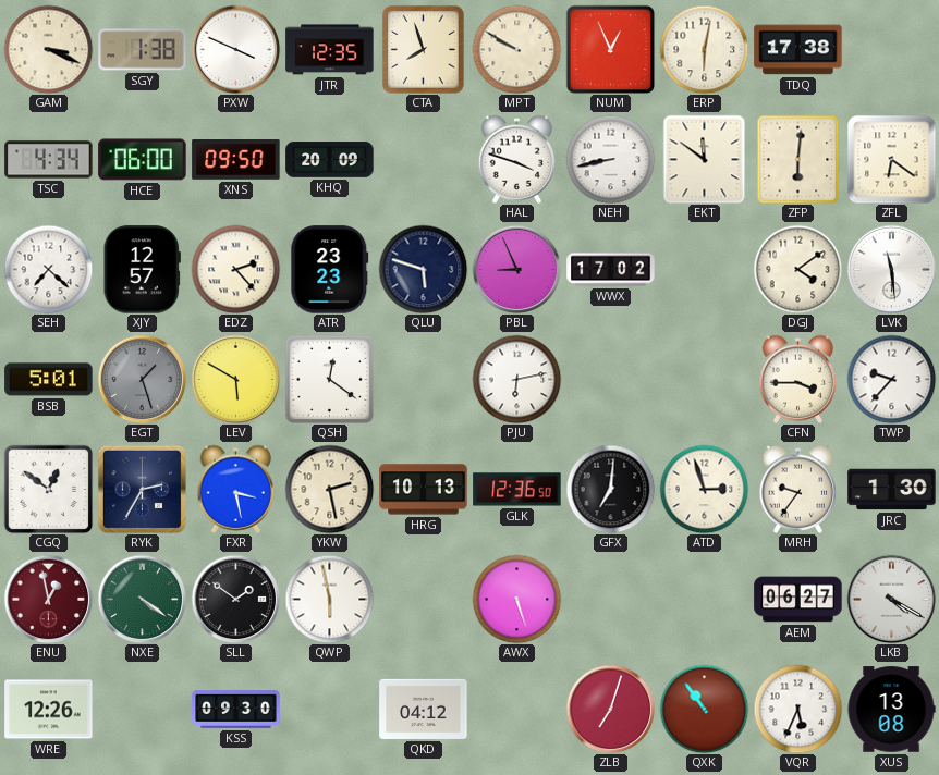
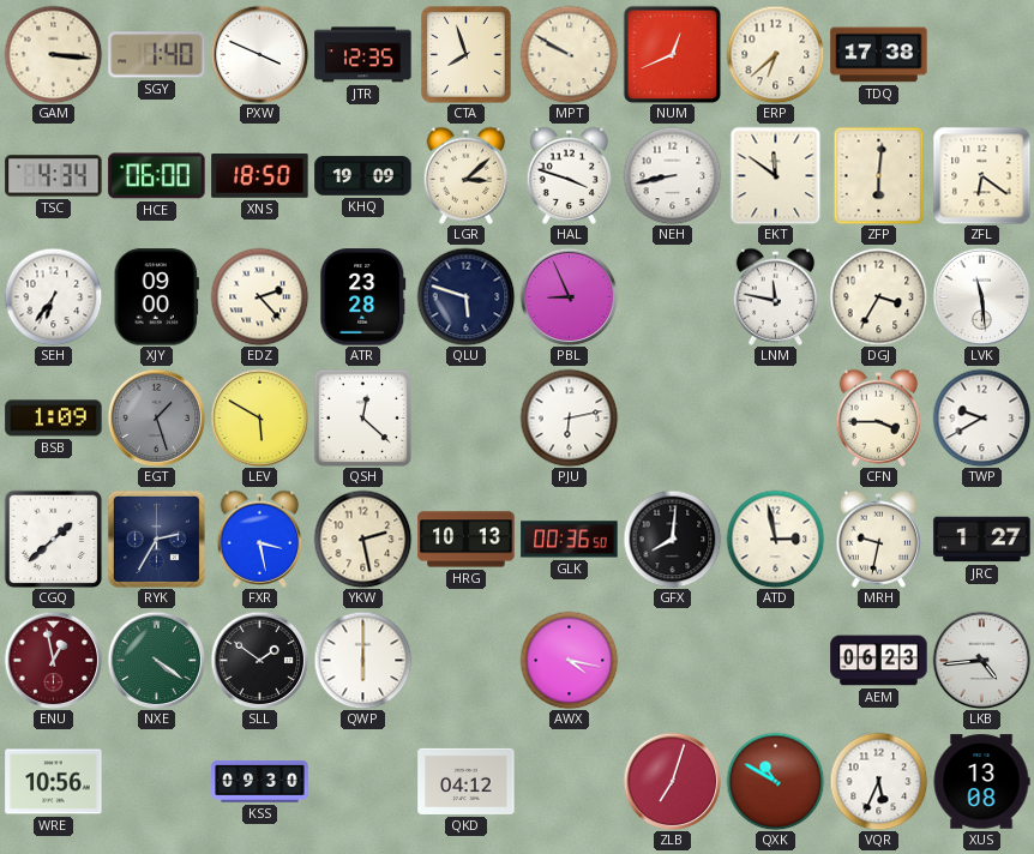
GAM: 3:19 -> 3:16 (53, 54)
SGY: 1:38 -> 1:40 (157, 55)
NUM: 12:56 -> 12:41 (672, 54)
ERP: 6:02 -> 6:38 (775, 54)
XNS: 09:50 -> 18:50 (260, 176)
KHQ: 20:09 -> 19:09 (363, 176)
LGR: none -> 3:08 (467, 175)
SEH: 7:22 -> 6:36 (53, 296)
XJY: 12:57 -> 09:00 (156, 297)
ATR: 23:23 -> 23:28 (363, 297)
WWX: 17:02 -> none (611, 270)
LNM: none -> 11:47 (776, 296)
DGJ: 4:09 -> 3:35 (878, 296)
BSB: 5:01 -> 1:09 (54, 419)
QSH: 12:21 -> 12:22 (362, 417)
TWP: 9:37 -> 9:40 (981, 417)
CGQ: 12:51 -> 1:38 (53, 539)
GLK: 12:36 -> 00:36 (570, 540)
GFX: 7:01 -> 8:01 (672, 539)
ATD: 2:57 -> 2:58 (775, 539)
MRH: 9:36 -> 9:32 (879, 539)
JRC: 1:30 -> 1:27 (982, 540)
QWP: 5:58 -> 6:00 (362, 660)
AWX: 5:27 -> 4:17 (569, 660)
AEM: 06:27 -> 06:23 (879, 661)
LKB: 4:20 -> 4:44 (981, 660)
WRE: 12:26 -> 10:56 (54, 782)
QXK: 10:54 -> 10:50 (775, 781)
